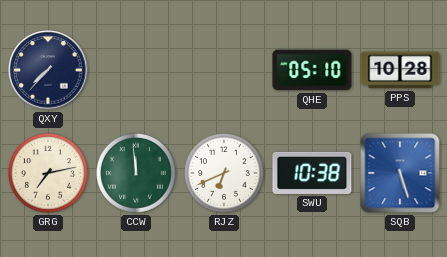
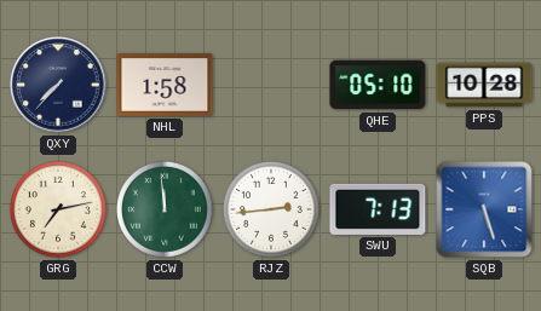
NHL: none -> 1:58 (165, 85)
RJZ: 6:41 -> 2:44 (272, 211)
SWU: 10:38 -> 7:13 (378, 209)
